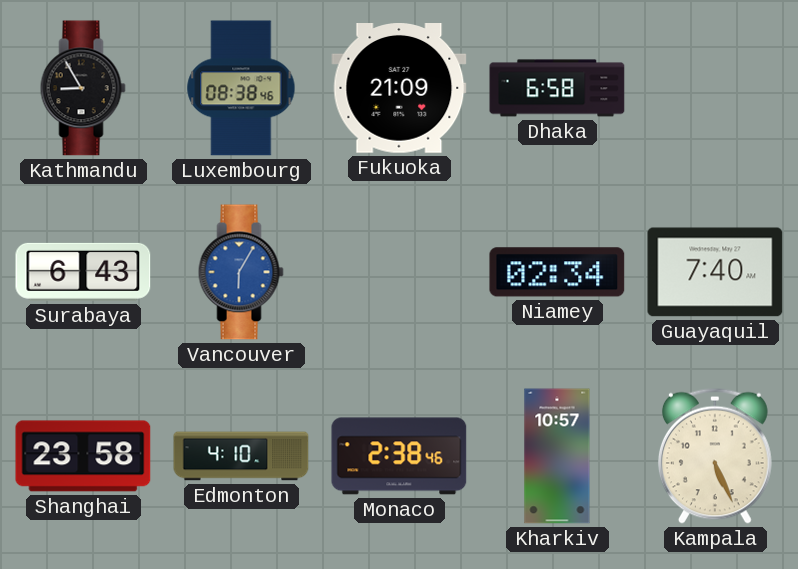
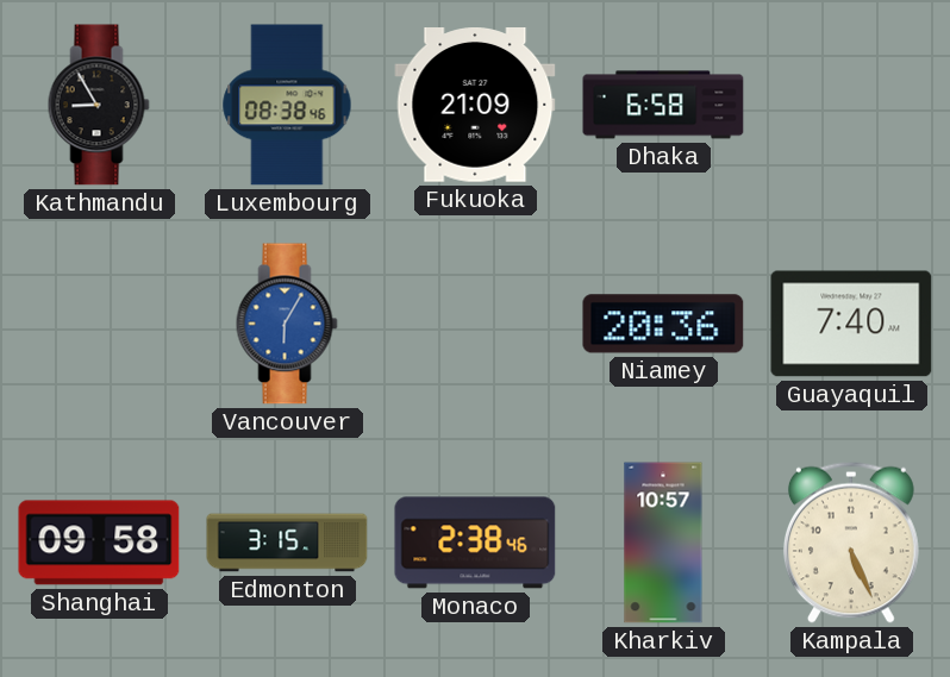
Surabaya: 6:43 -> none (83, 272)
Niamey: 02:34 -> 20:36 (663, 324)
Shanghai: 23:58 -> 09:58 (99, 543)
Edmonton: 4:10 -> 3:15 (287, 543)
